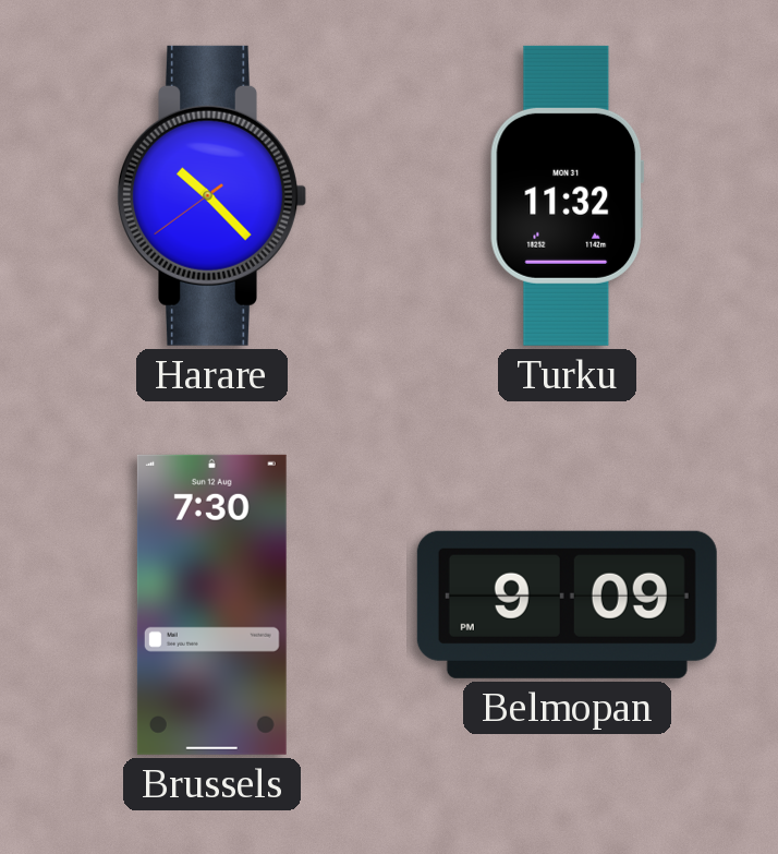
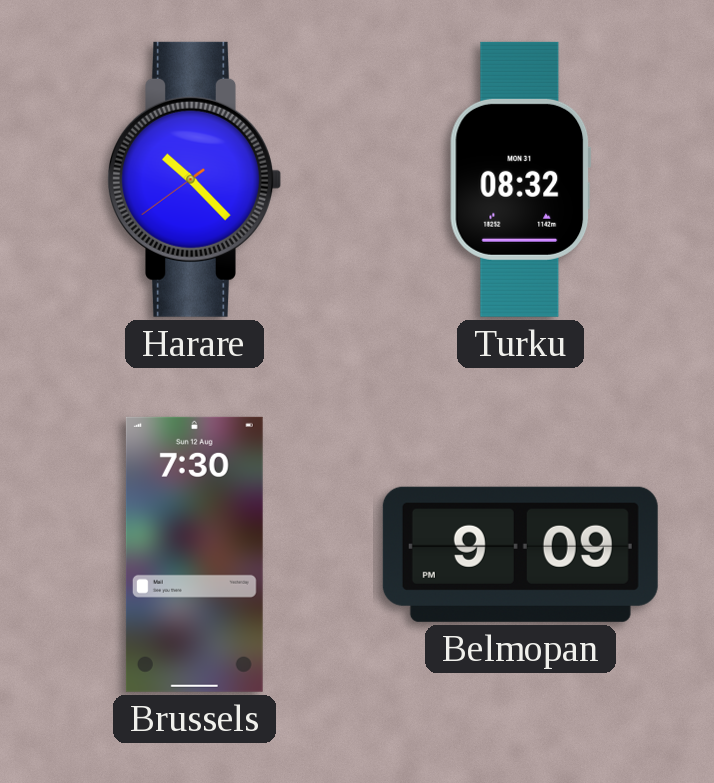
Turku: 11:32 -> 08:32 (521, 179)
